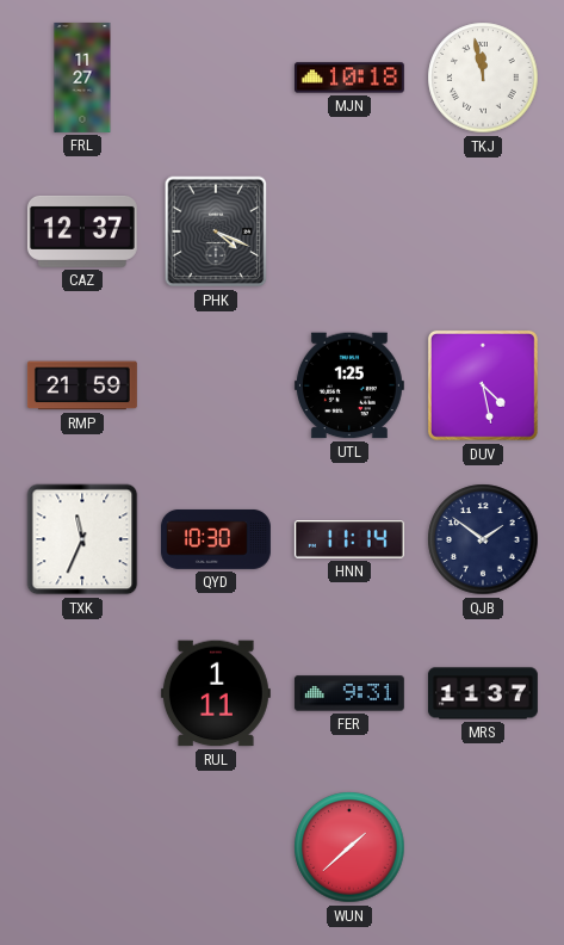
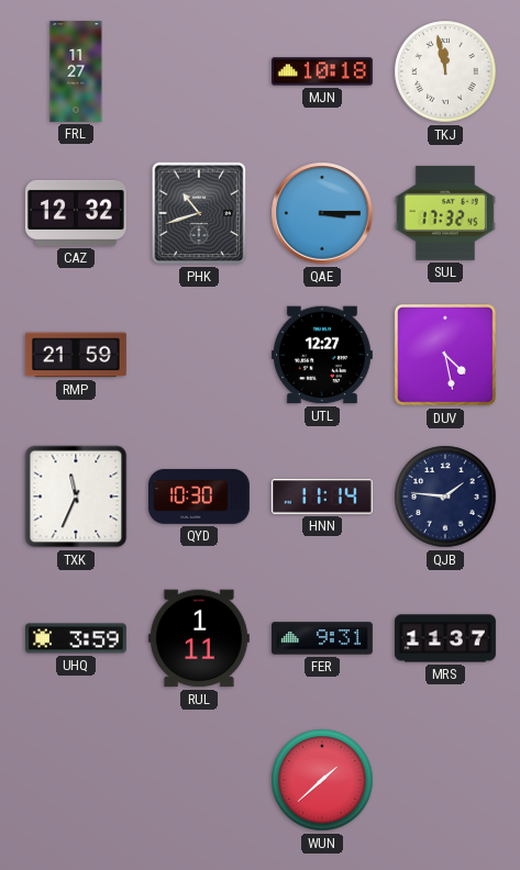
CAZ: 12:37 -> 12:32 (76, 213)
PHK: 4:19 -> 10:42 (199, 213)
QAE: none -> 3:15 (322, 213)
SUL: none -> 17:32 (445, 213)
UTL: 1:25 -> 12:27 (322, 355)
QJB: 1:51 -> 1:46 (445, 497)
UHQ: none -> 3:59 (76, 638)
